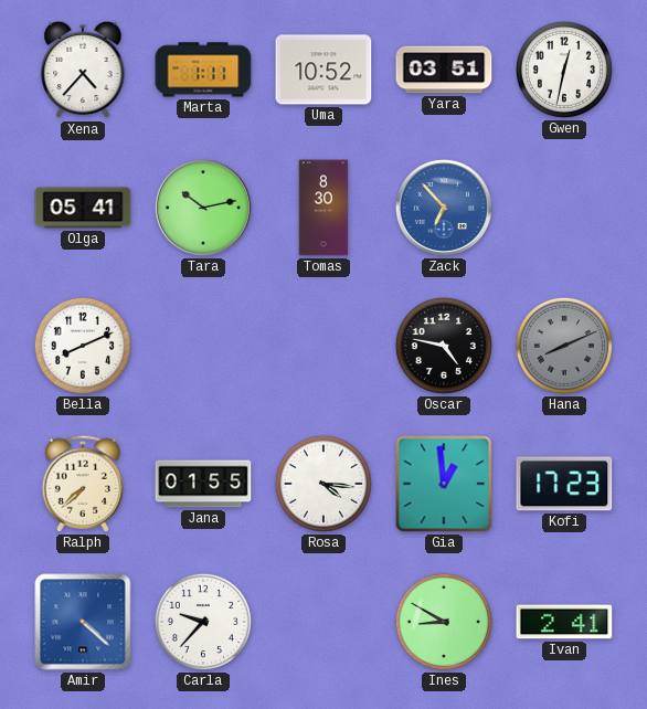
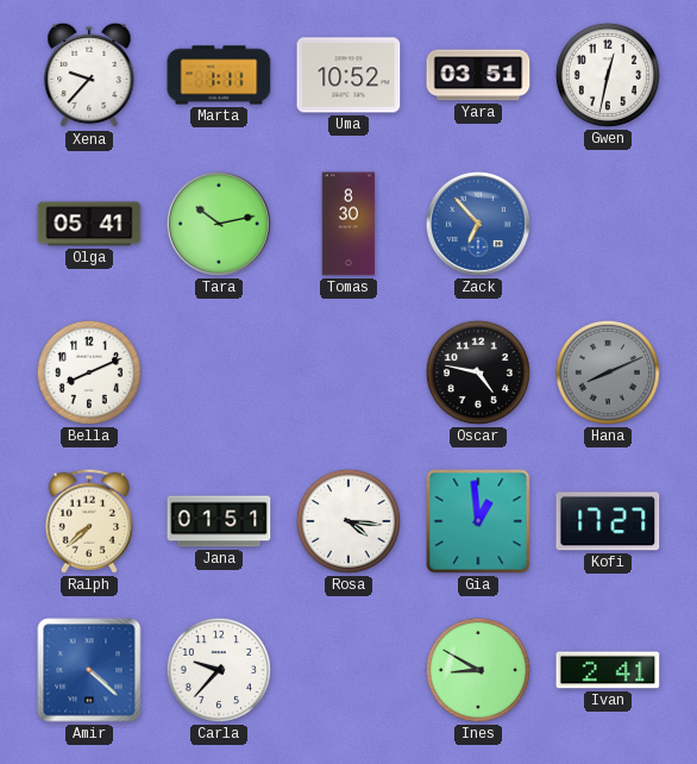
Xena: 4:37 -> 9:37 (89, 75)
Jana: 01:55 -> 01:51 (219, 521)
Kofi: 17:23 -> 17:27 (608, 521)
